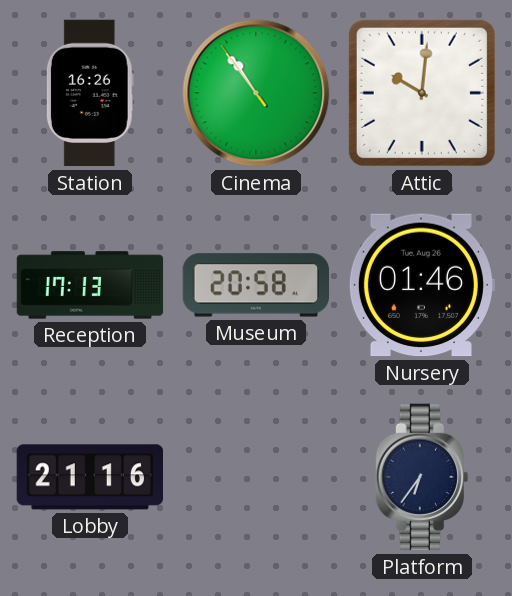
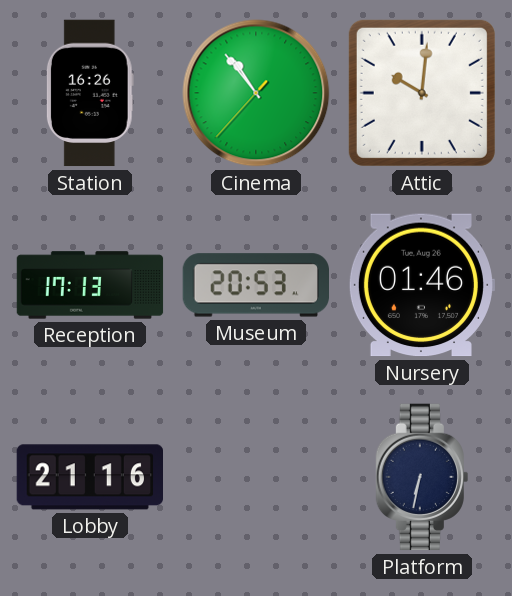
Cinema: 10:53:54 -> 10:53:37 (256, 93)
Museum: 20:58 -> 20:53 (256, 285)
Platform: 6:36 -> 6:32 (422, 477)
